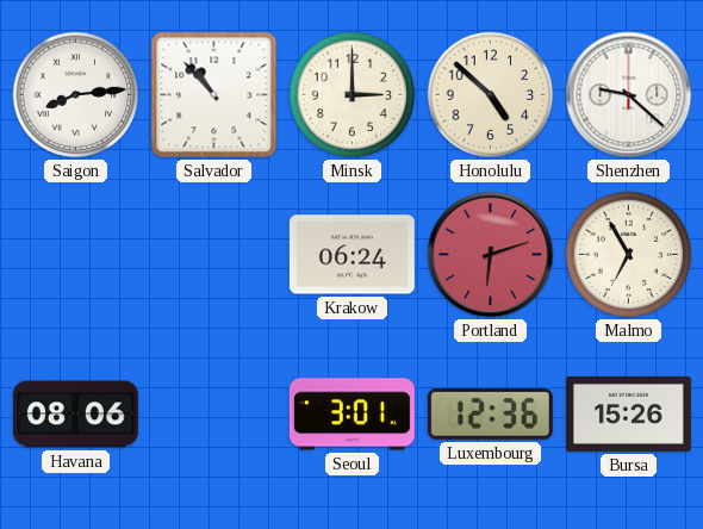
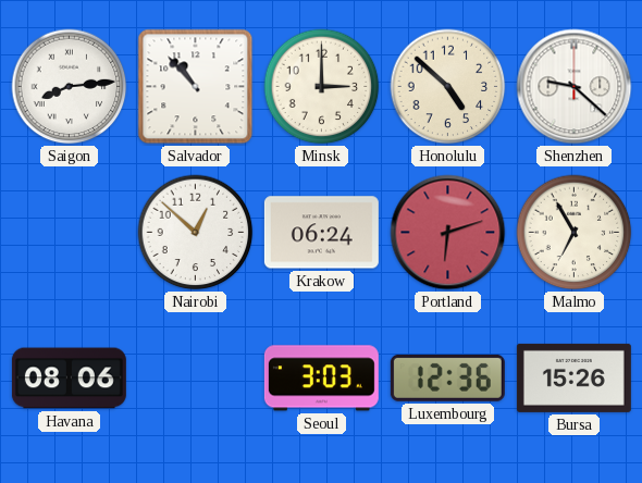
Nairobi: none -> 12:52 (196, 233)
Seoul: 3:01 -> 3:03 (321, 379)
